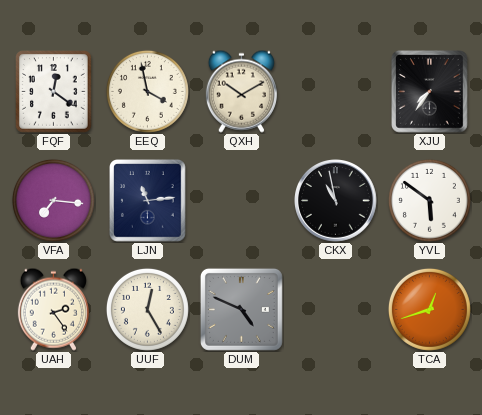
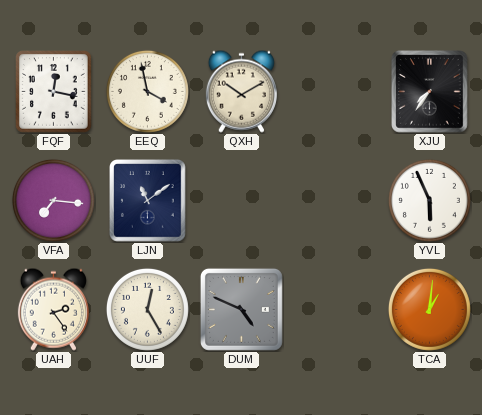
FQF: 12:21 -> 12:17 (54, 92)
LJN: 11:14 -> 11:09 (148, 201)
CKX: 10:58 -> none (336, 201)
YVL: 5:51 -> 5:56 (429, 200)
TCA: 12:42 -> 1:01 (429, 309)
